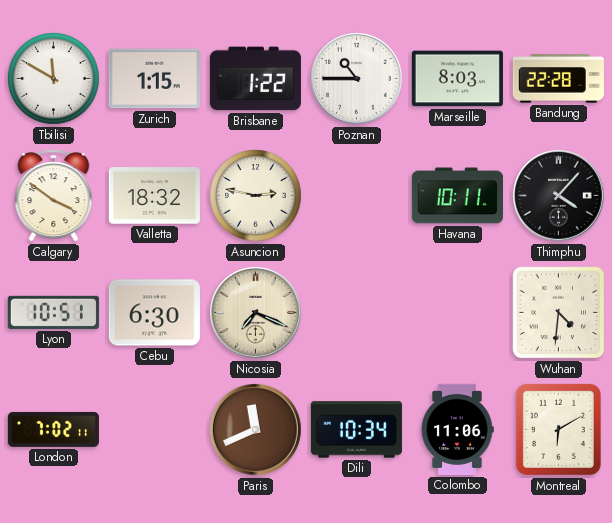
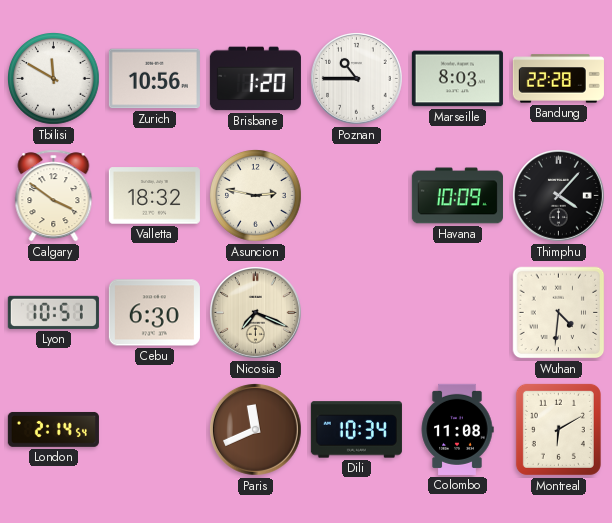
Zurich: 1:15 -> 10:56 (154, 79)
Brisbane: 1:22 -> 1:20 (255, 79)
Havana: 10:11 -> 10:09 (457, 196)
London: 7:02 -> 2:14 (53, 429)
Colombo: 11:06 -> 11:08 (457, 429)
